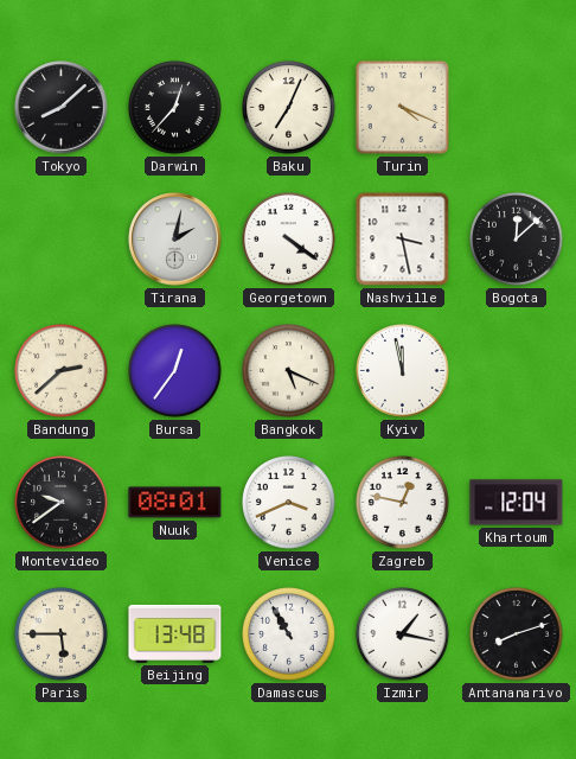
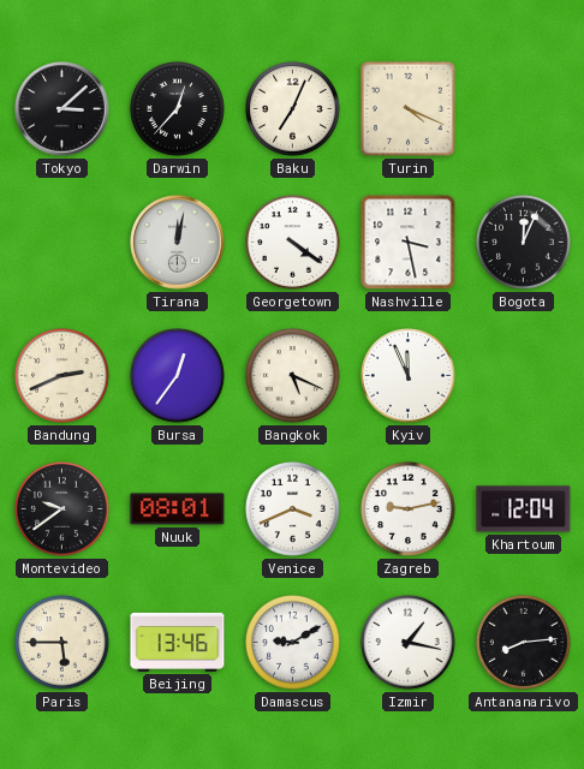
Tokyo: 8:08 -> 3:08 (62, 109)
Tirana: 2:02 -> 12:02 (178, 243)
Bogota: 12:08 -> 12:04 (524, 243)
Bandung: 2:38 -> 2:41 (62, 376)
Kyiv: 11:58 -> 11:56 (409, 376)
Zagreb: 12:47 -> 9:13 (409, 509)
Beijing: 13:48 -> 13:46 (178, 642)
Damascus: 10:55 -> 9:10 (293, 643)
Antananarivo: 8:12 -> 8:14 (524, 643)
